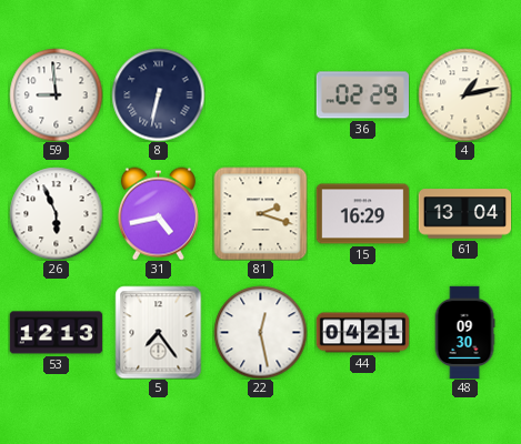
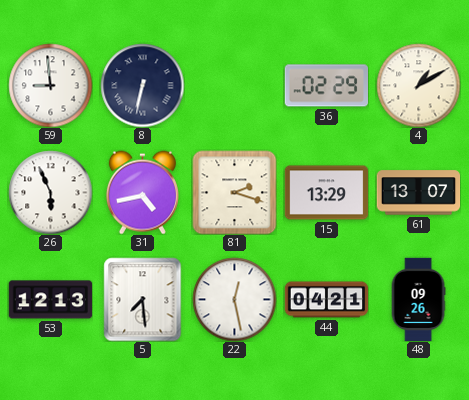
4: 1:13 -> 1:10 (418, 85)
15: 16:29 -> 13:29 (326, 193)
61: 13:04 -> 13:07 (418, 193)
5: 7:24 -> 7:29 (143, 299)
48: 09:30 -> 09:26 (418, 299)
